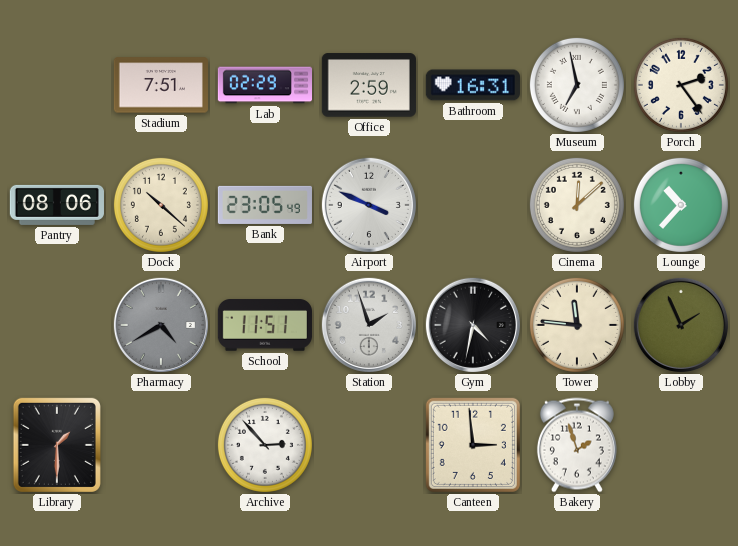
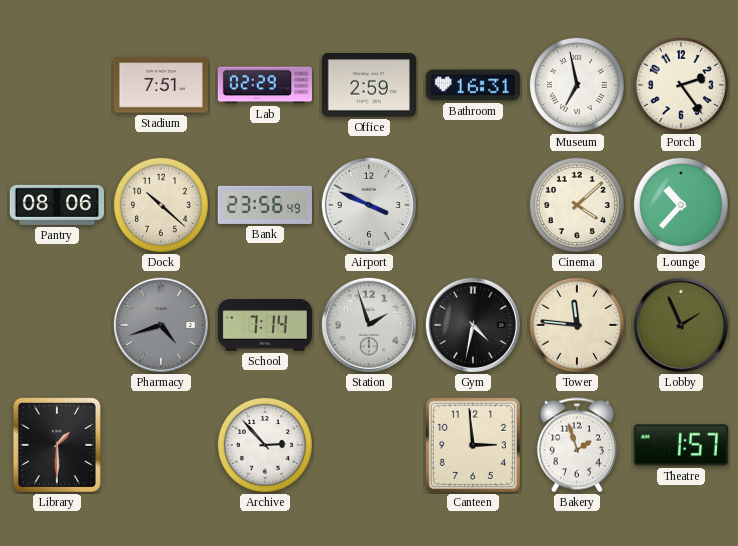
Bank: 23:05 -> 23:56 (265, 205)
Cinema: 12:08 -> 4:08 (577, 205)
Pharmacy: 4:40 -> 4:42 (161, 325)
School: 11:51 -> 7:14 (265, 325)
Theatre: none -> 1:57 (681, 445)
